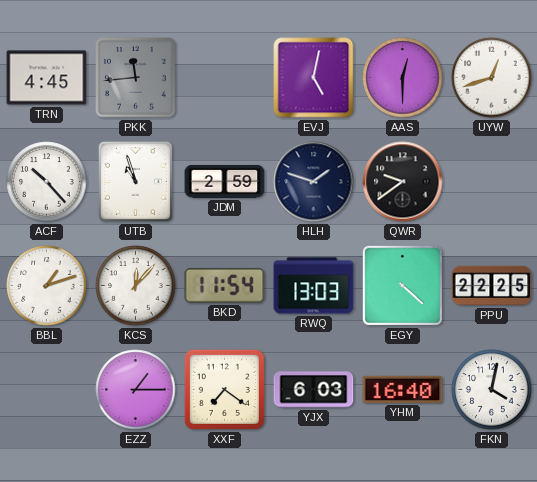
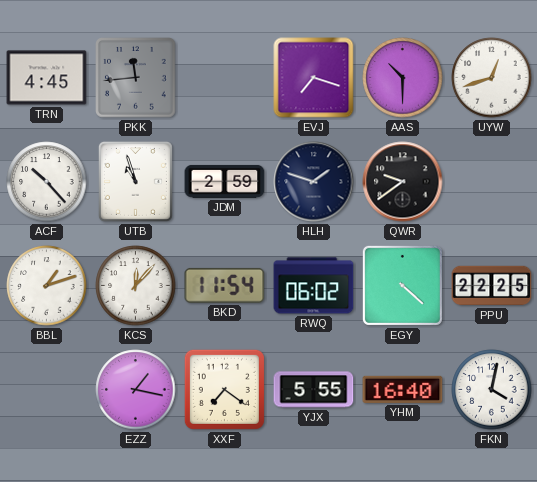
EVJ: 5:02 -> 7:18 (314, 78)
AAS: 12:30 -> 10:30 (403, 78)
RWQ: 13:03 -> 06:02 (314, 286)
EZZ: 1:15 -> 1:17 (136, 390)
YJX: 6:03 -> 5:55 (314, 390)
